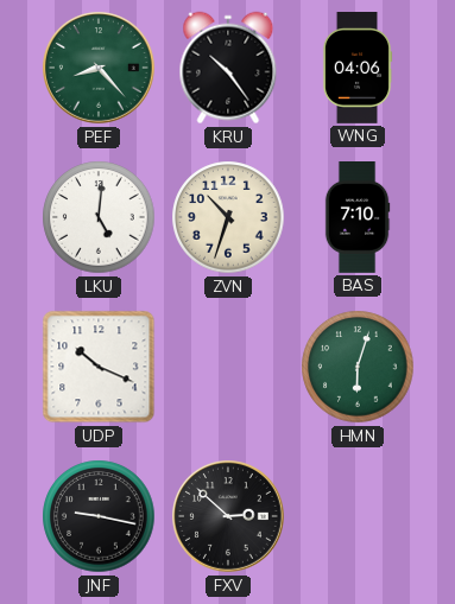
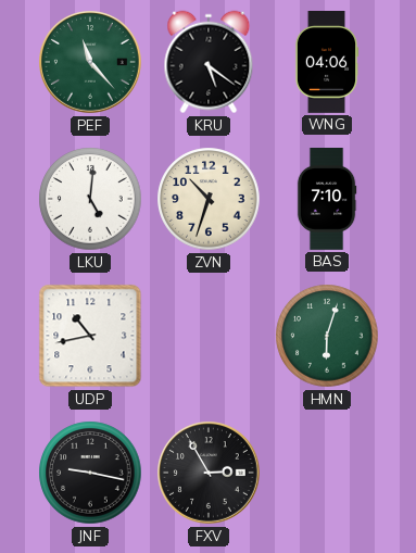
PEF: 8:23 -> 11:23 (91, 63)
KRU: 10:24 -> 5:21 (209, 62)
UDP: 10:19 -> 10:43 (90, 336)
FXV: 2:52 -> 2:55 (210, 474)
